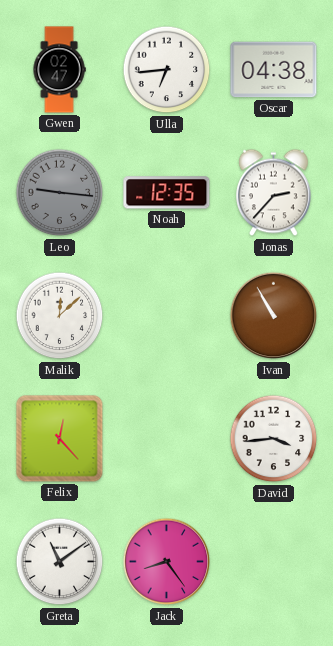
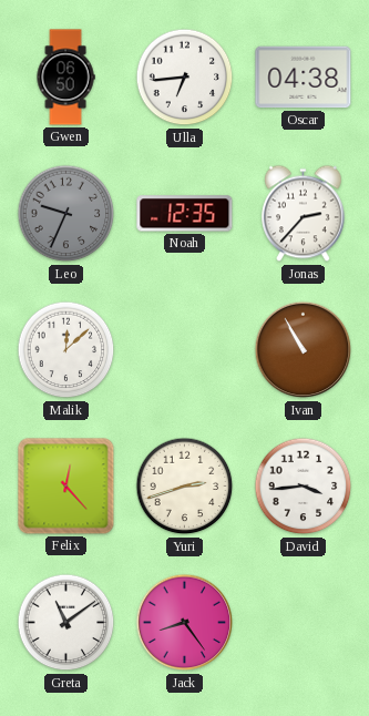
Gwen: 02:47 -> 06:50 (65, 78)
Leo: 9:16 -> 9:34 (66, 214)
Yuri: none -> 2:42 (185, 487)
